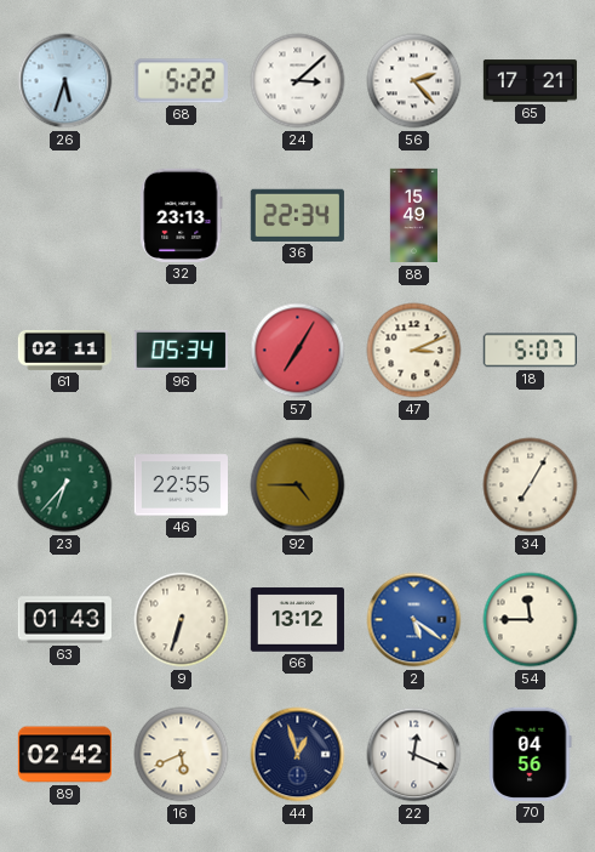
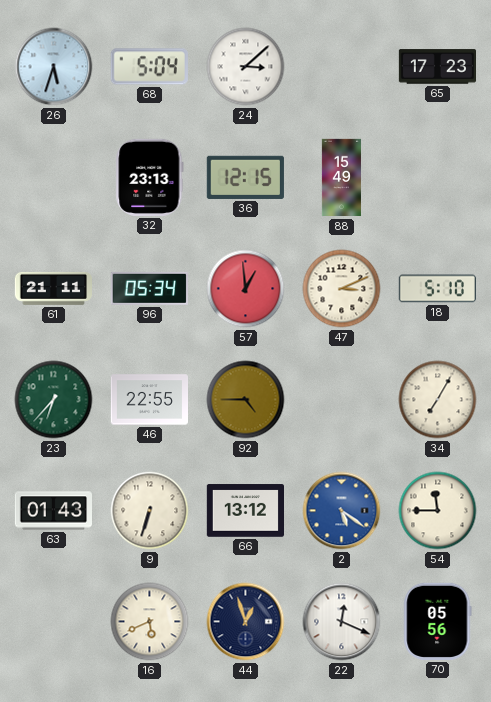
68: 5:22 -> 5:04 (149, 67)
56: 2:23 -> none (414, 81)
65: 17:21 -> 17:23 (437, 67)
36: 22:34 -> 12:15 (245, 177)
61: 02:11 -> 21:11 (53, 288)
57: 7:05 -> 12:59 (246, 289)
18: 5:07 -> 5:10 (437, 289)
89: 02:42 -> none (64, 755)
70: 04:56 -> 05:56 (438, 621)
